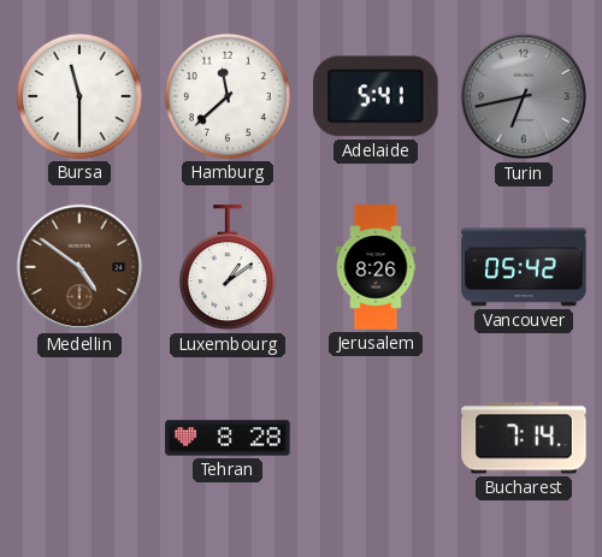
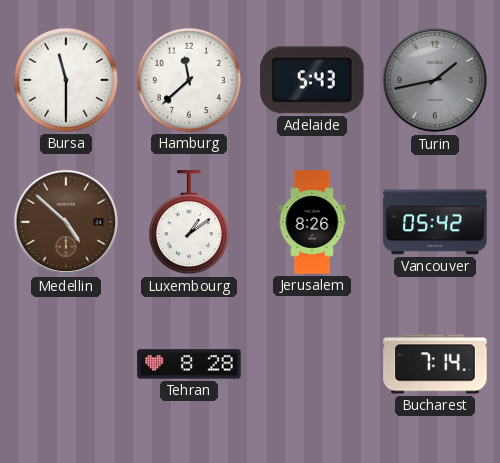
Adelaide: 5:41 -> 5:43 (312, 80)
Turin: 6:43 -> 1:43 (435, 80)
Medellin: 4:51 -> 4:52 (66, 222)
